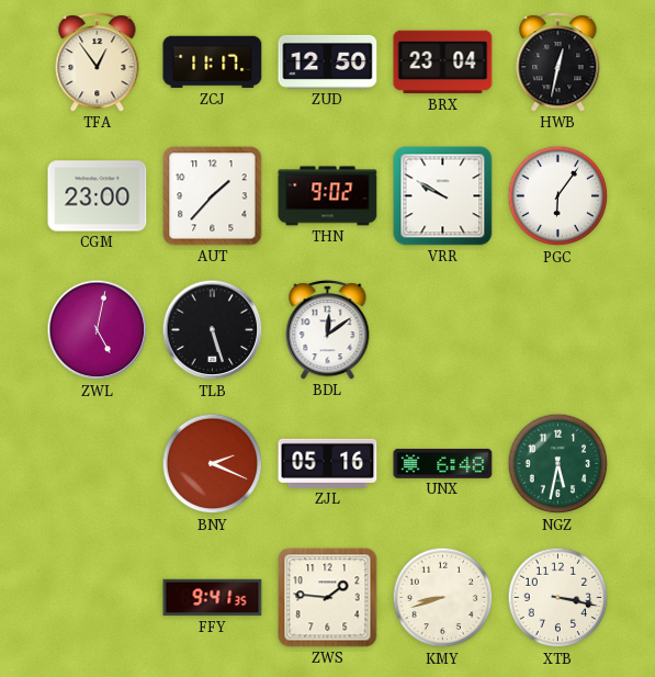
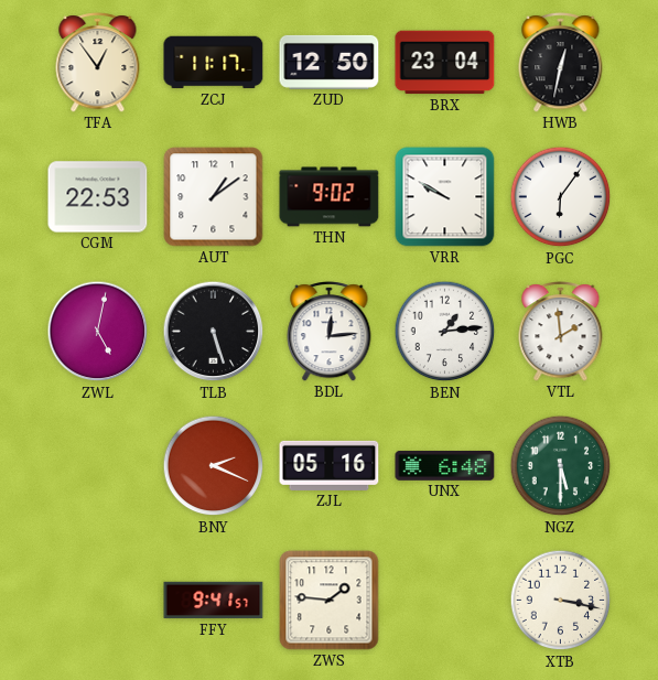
CGM: 23:00 -> 22:53 (98, 197)
AUT: 1:37 -> 1:09 (214, 197)
BDL: 12:09 -> 12:14 (330, 332)
BEN: none -> 1:14 (445, 332)
VTL: none -> 1:59 (561, 332)
NGZ: 5:32 -> 5:30 (561, 466)
FFY: 9:41:35 -> 9:41:57 (214, 601)
KMY: 8:42 -> none (443, 598)
